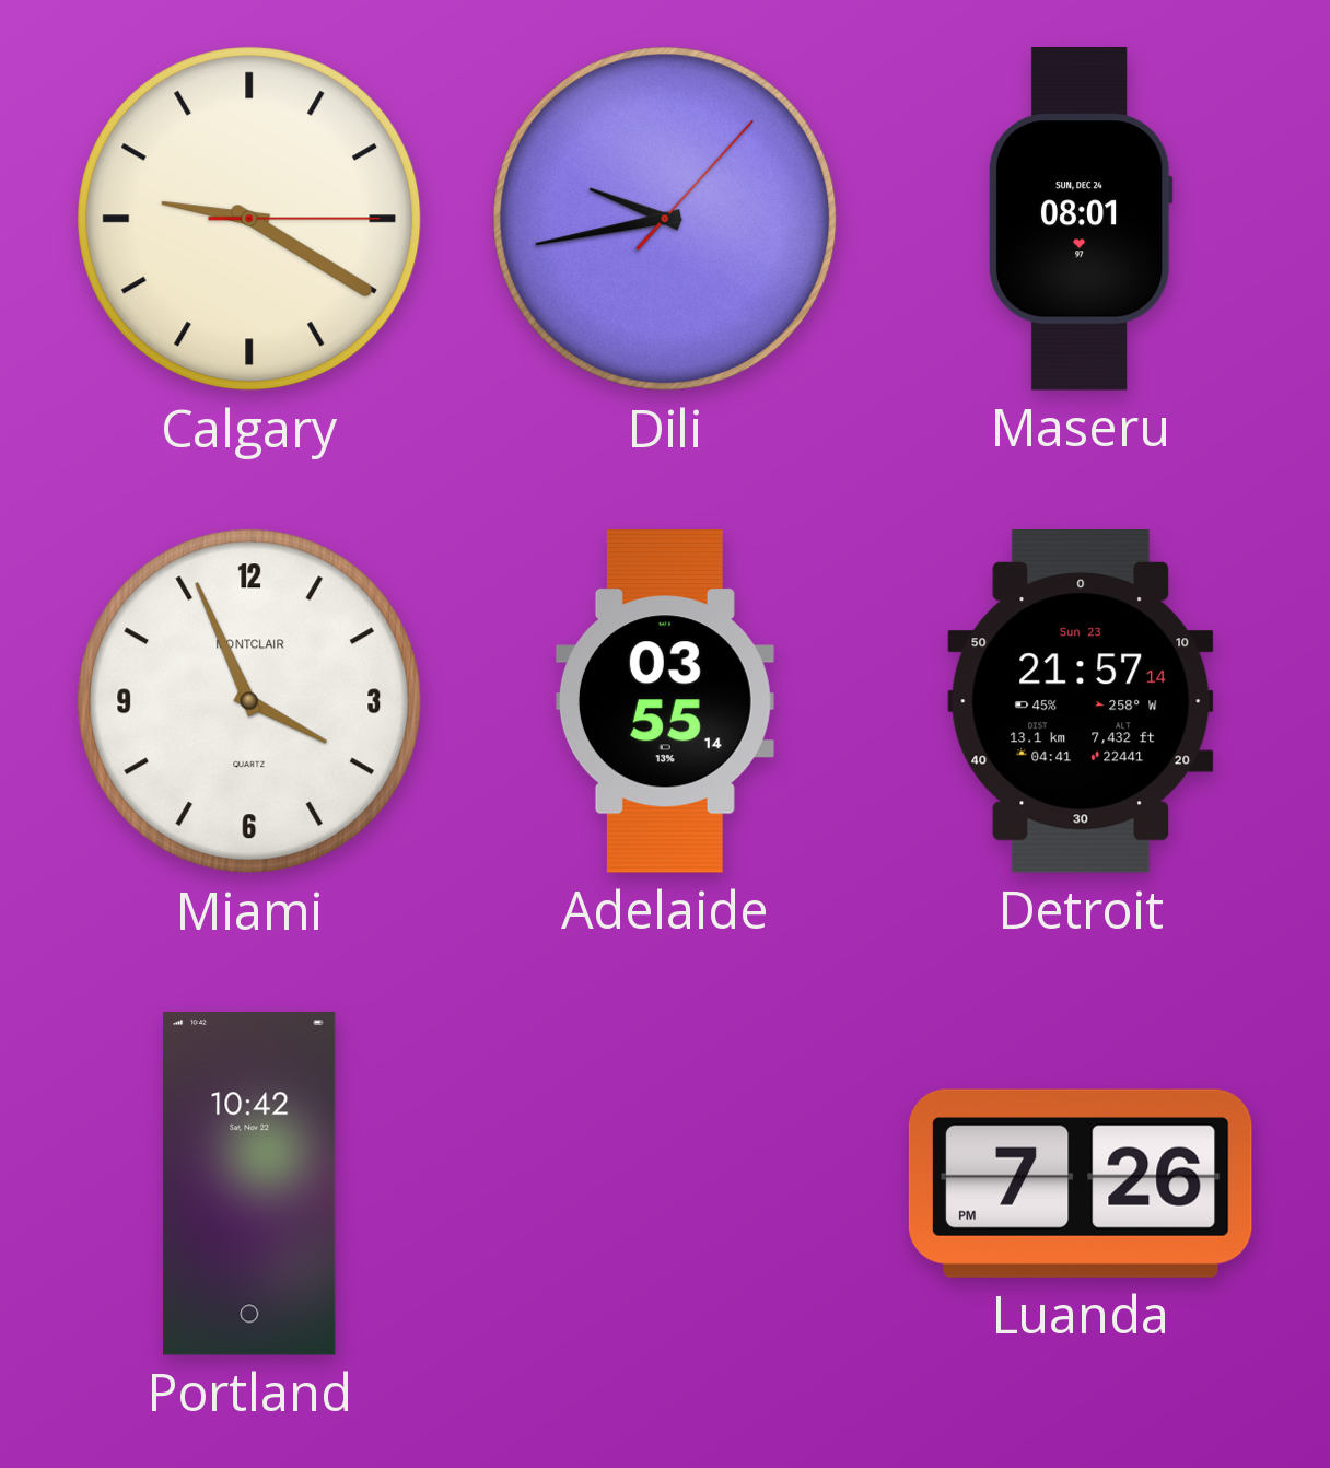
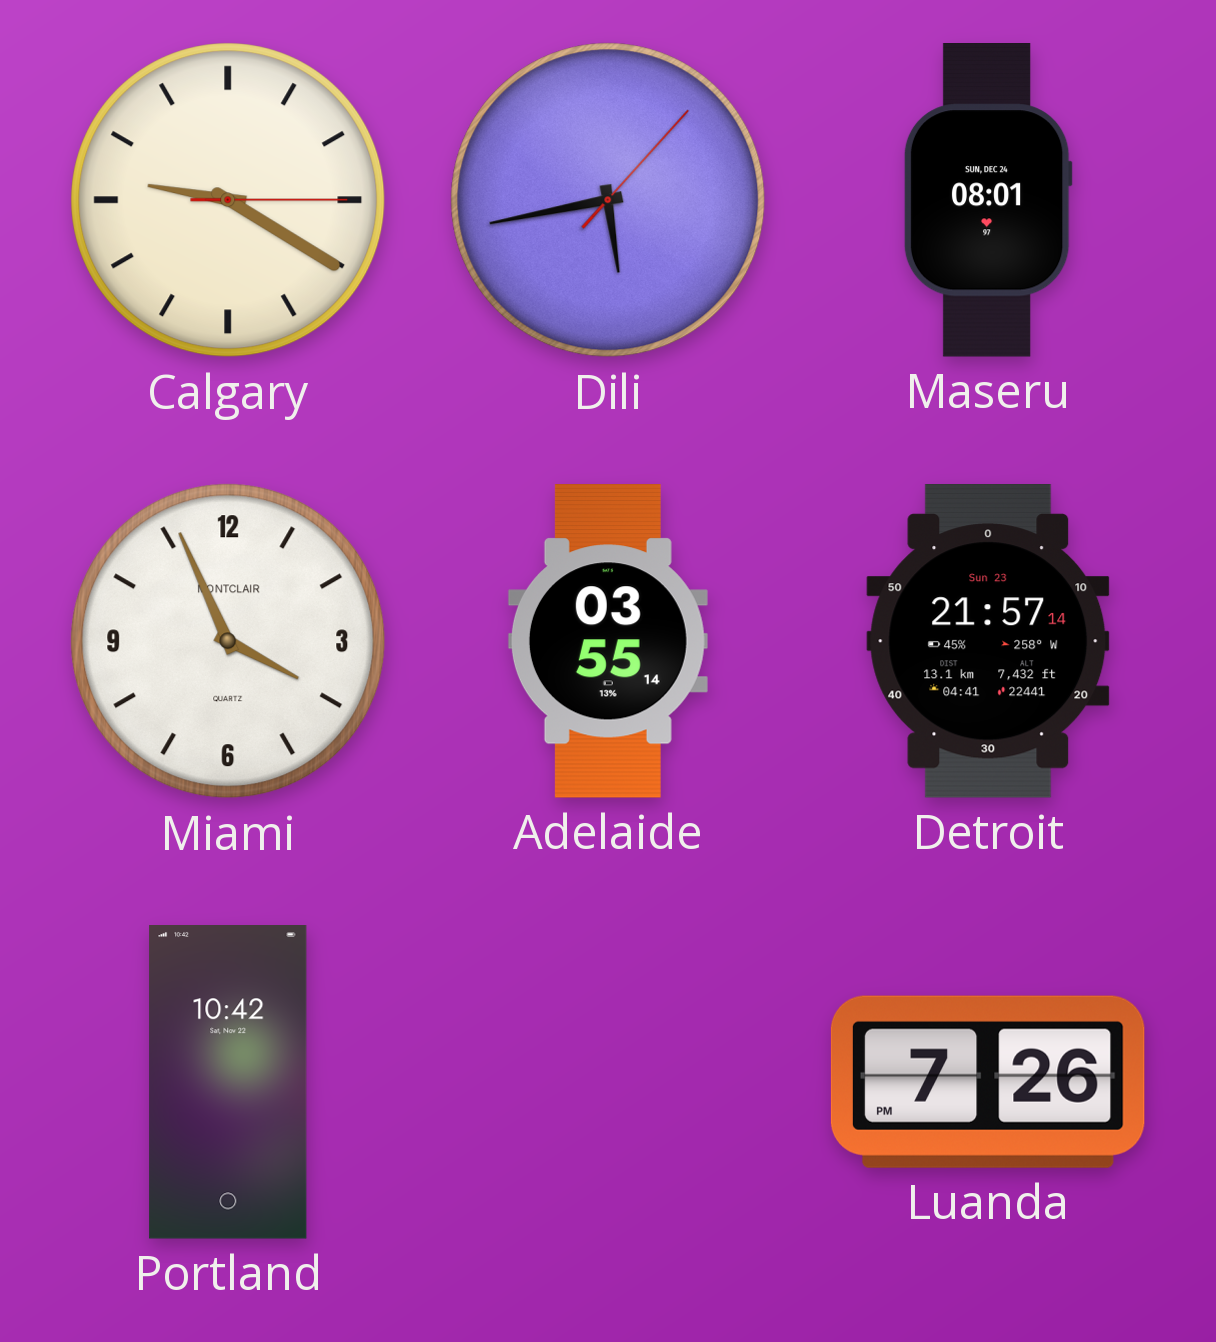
Dili: 9:43 -> 5:43 (608, 200)
